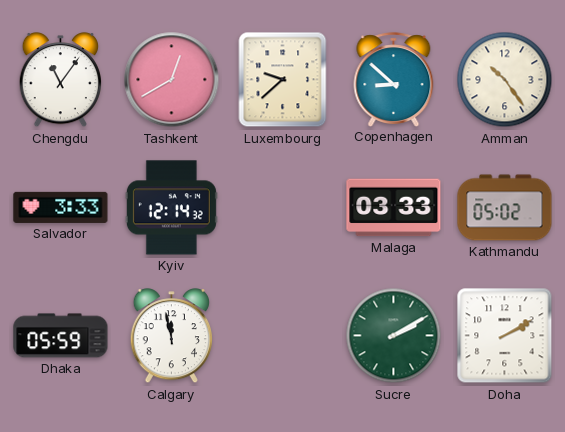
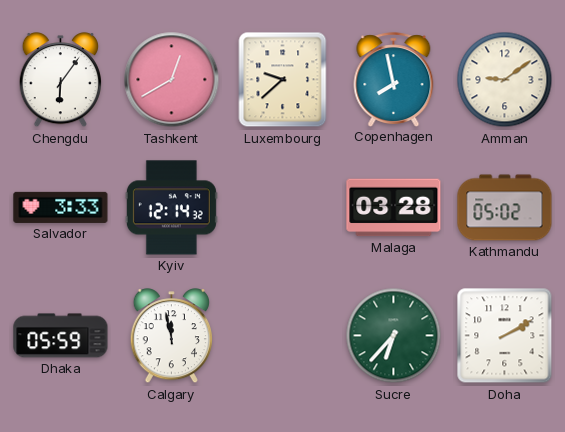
Chengdu: 11:06 -> 6:06 (60, 80)
Copenhagen: 8:52 -> 7:58 (394, 79)
Amman: 10:24 -> 9:09 (505, 80)
Malaga: 03:33 -> 03:28 (394, 208)
Sucre: 2:10 -> 6:37 (394, 336)
